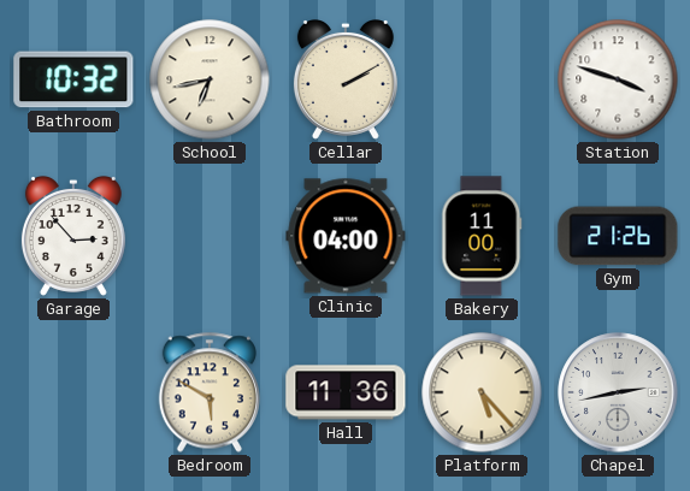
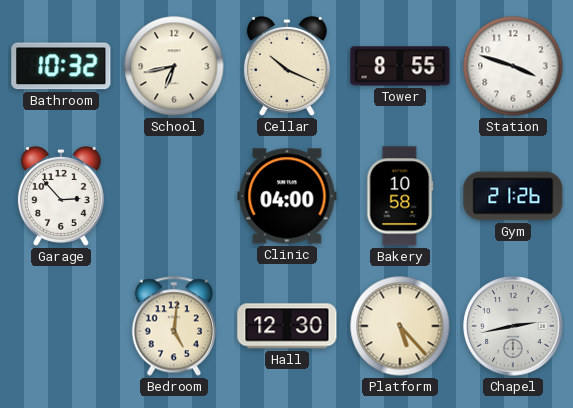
Cellar: 2:10 -> 10:19 (287, 67)
Tower: none -> 8:55 (400, 66)
Bakery: 11:00 -> 10:58 (400, 196)
Bedroom: 5:50 -> 5:01 (173, 326)
Hall: 11:36 -> 12:30 (287, 326)
